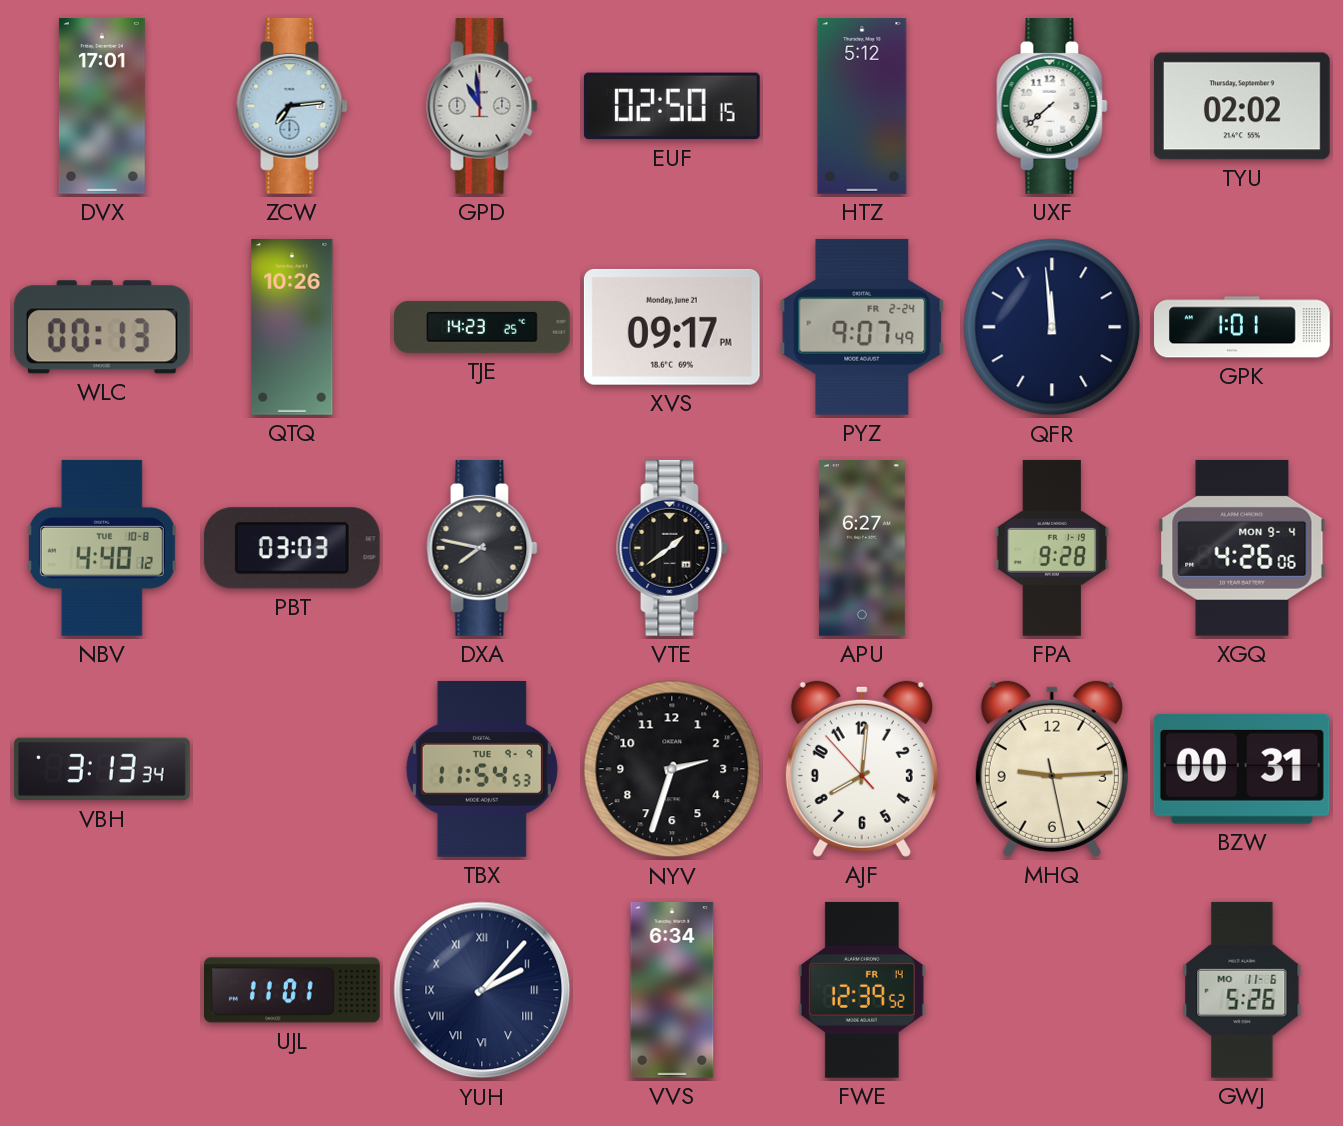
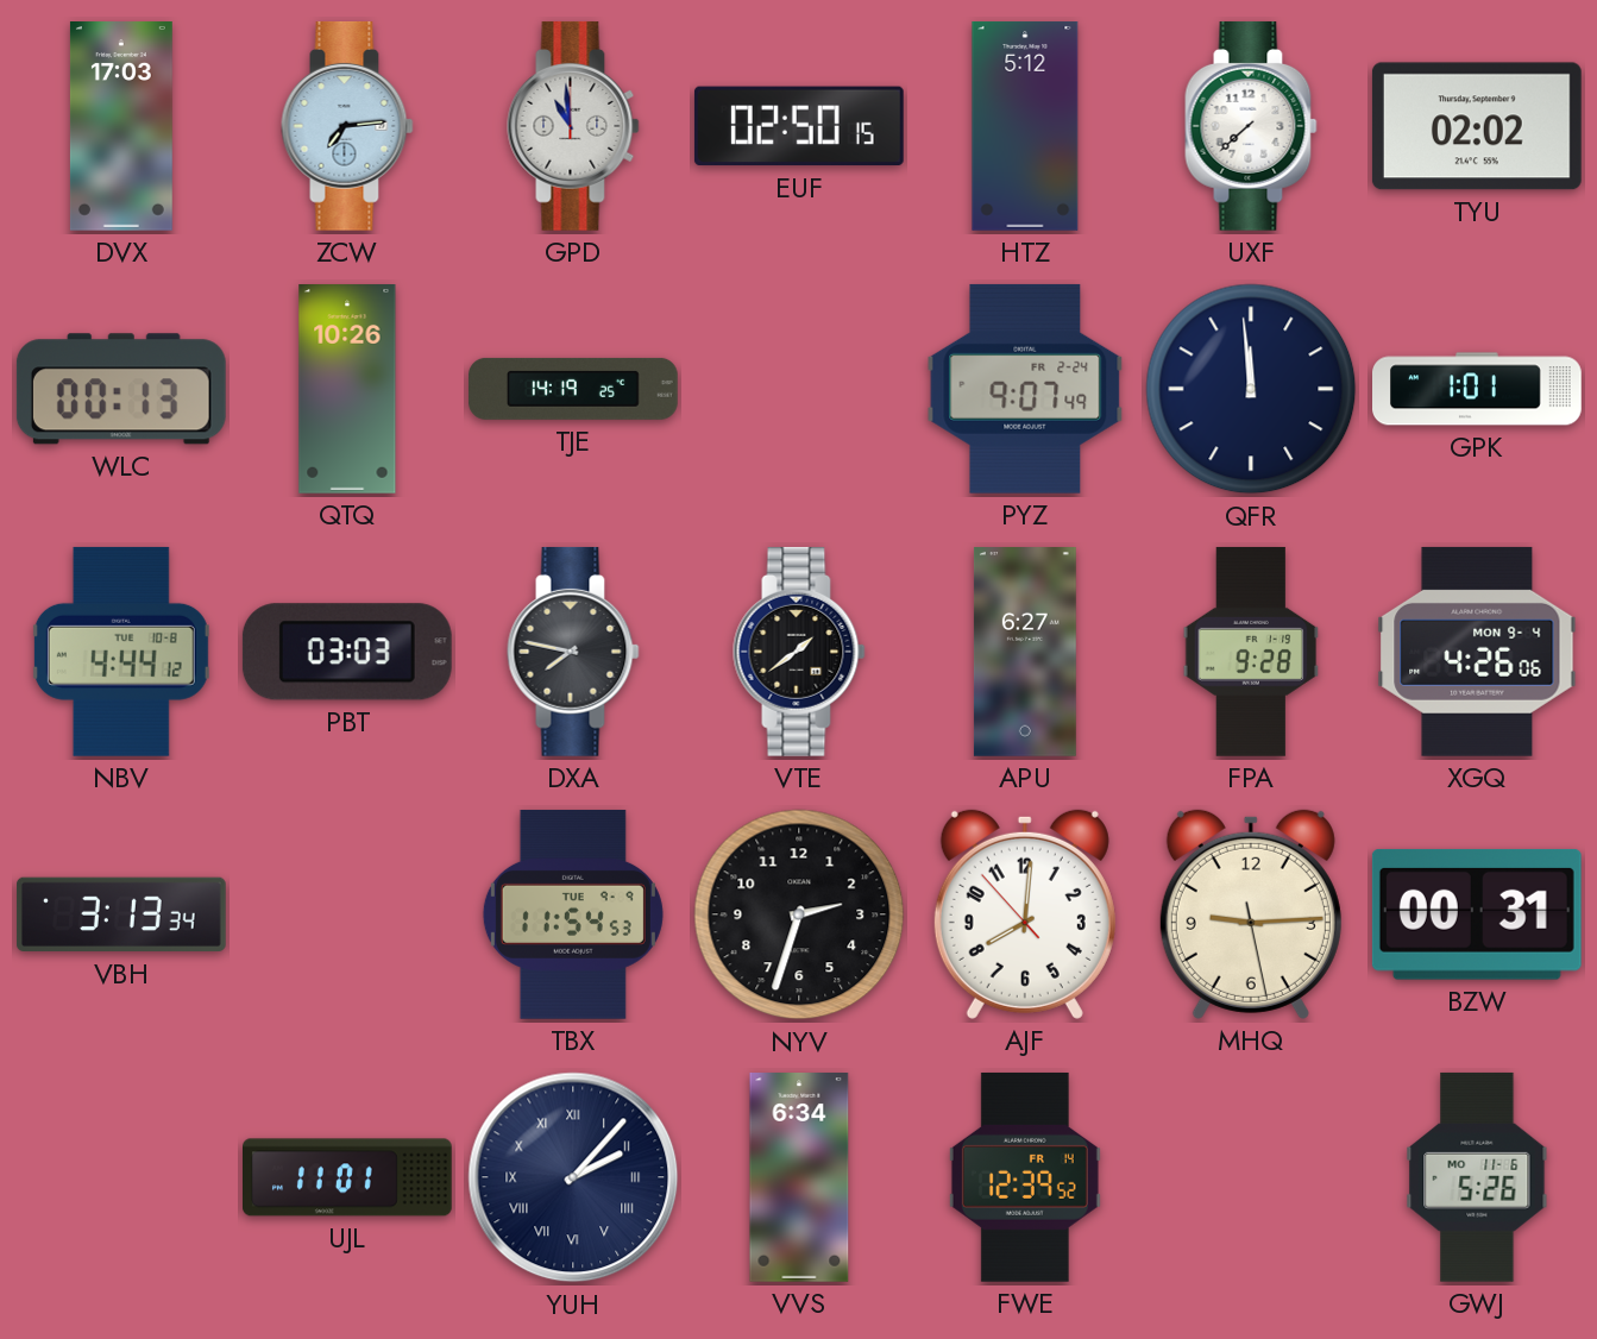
DVX: 17:01 -> 17:03 (121, 127)
TJE: 14:23 -> 14:19 (574, 389)
XVS: 09:17 -> none (672, 327)
NBV: 4:40 -> 4:44 (121, 652)
